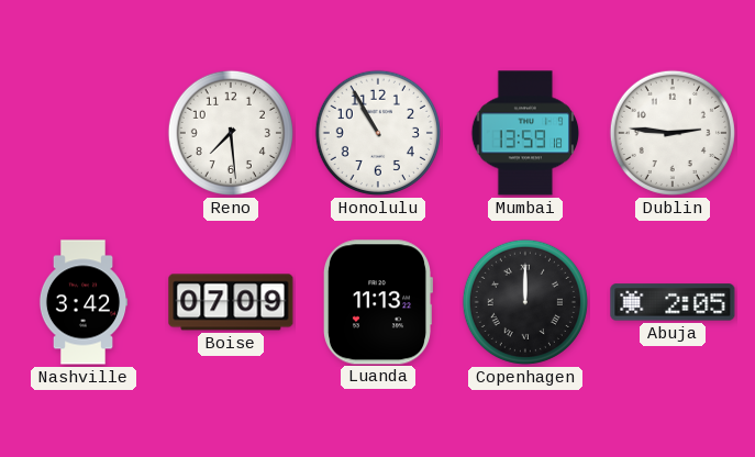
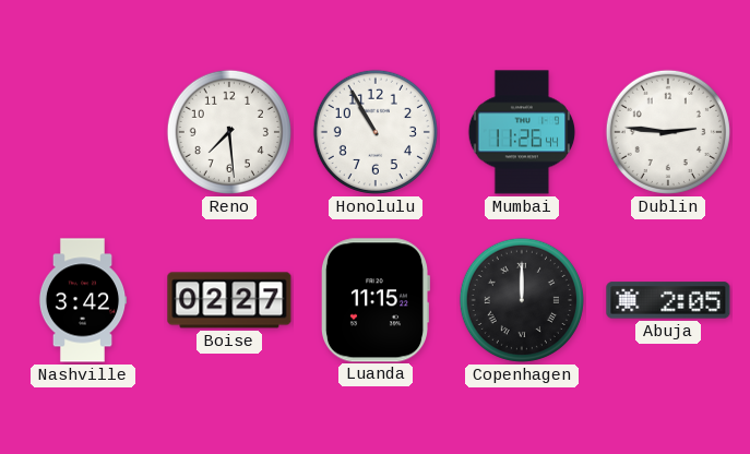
Mumbai: 13:59 -> 11:26 (522, 132)
Boise: 07:09 -> 02:27 (229, 300)
Luanda: 11:13 -> 11:15 (376, 300)
